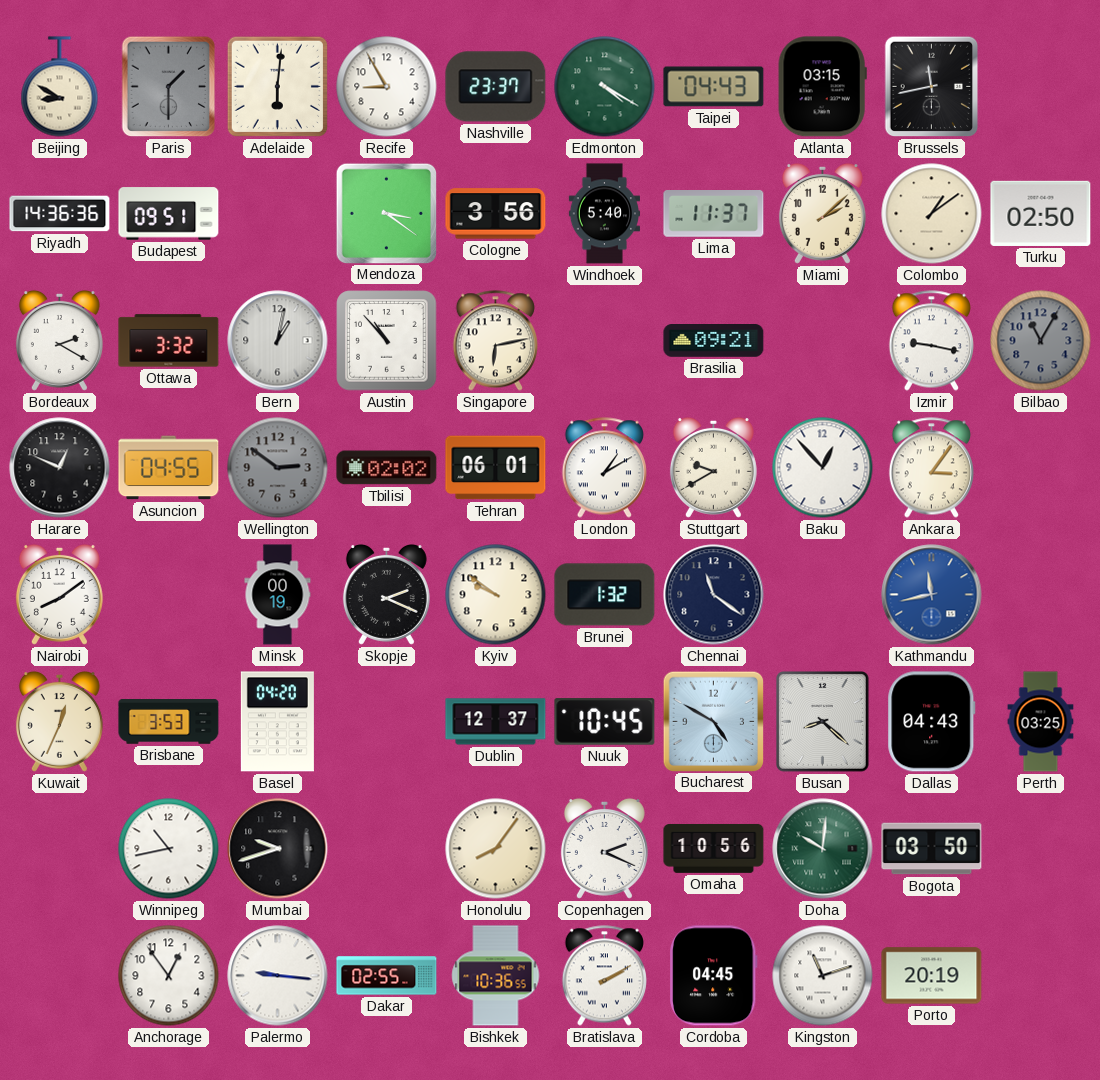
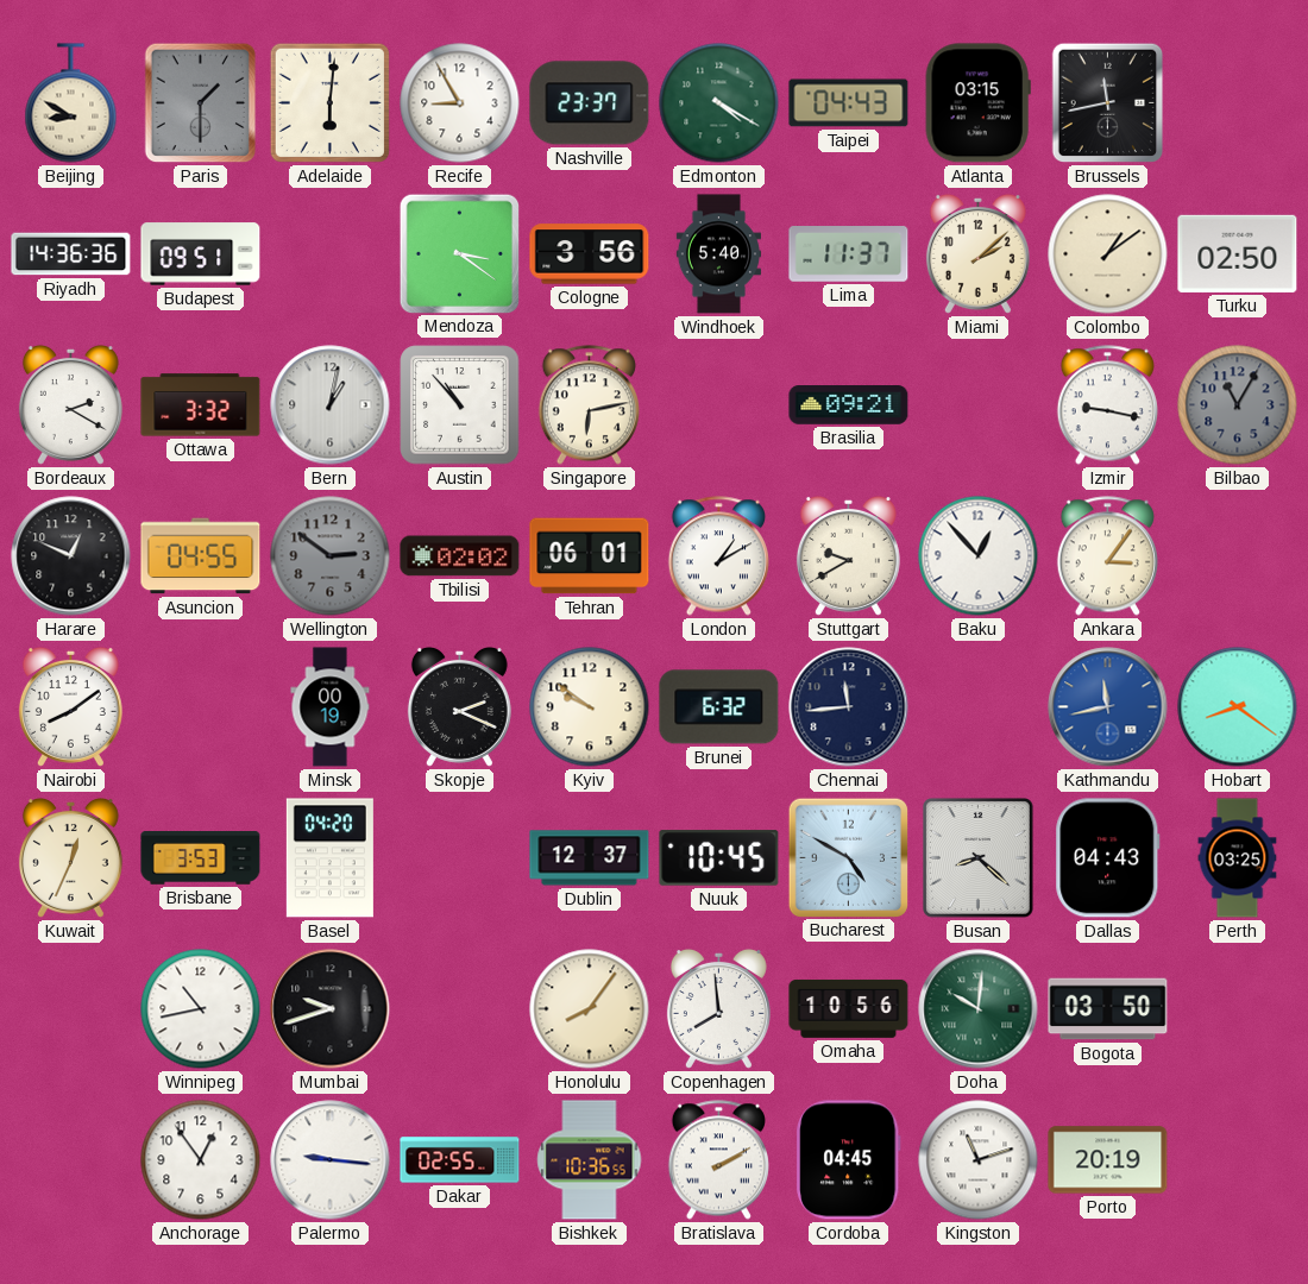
Brunei: 1:32 -> 6:32 (719, 707)
Chennai: 11:21 -> 11:44 (849, 707)
Hobart: none -> 8:21 (1238, 707)
Copenhagen: 2:19 -> 7:59 (718, 1008)
